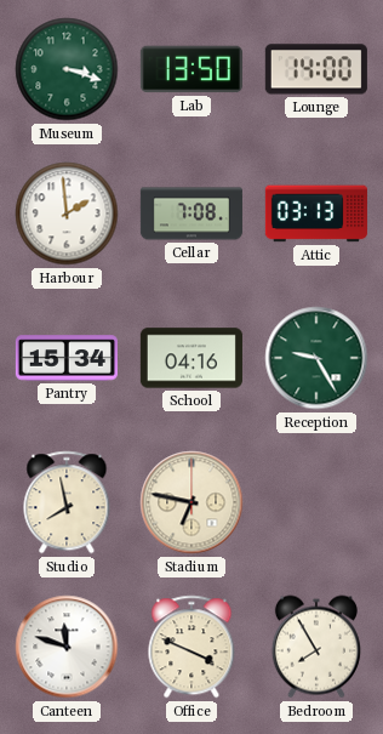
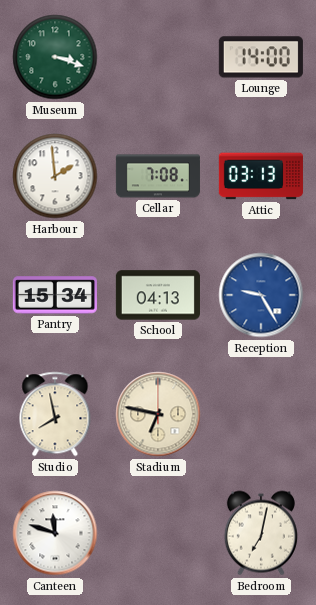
Lab: 13:50 -> none (191, 69)
School: 04:16 -> 04:13 (158, 295)
Reception dial: green -> blue (261, 295)
Office: 3:49 -> none (191, 647)
Bedroom: 7:55 -> 7:02 (261, 533)
